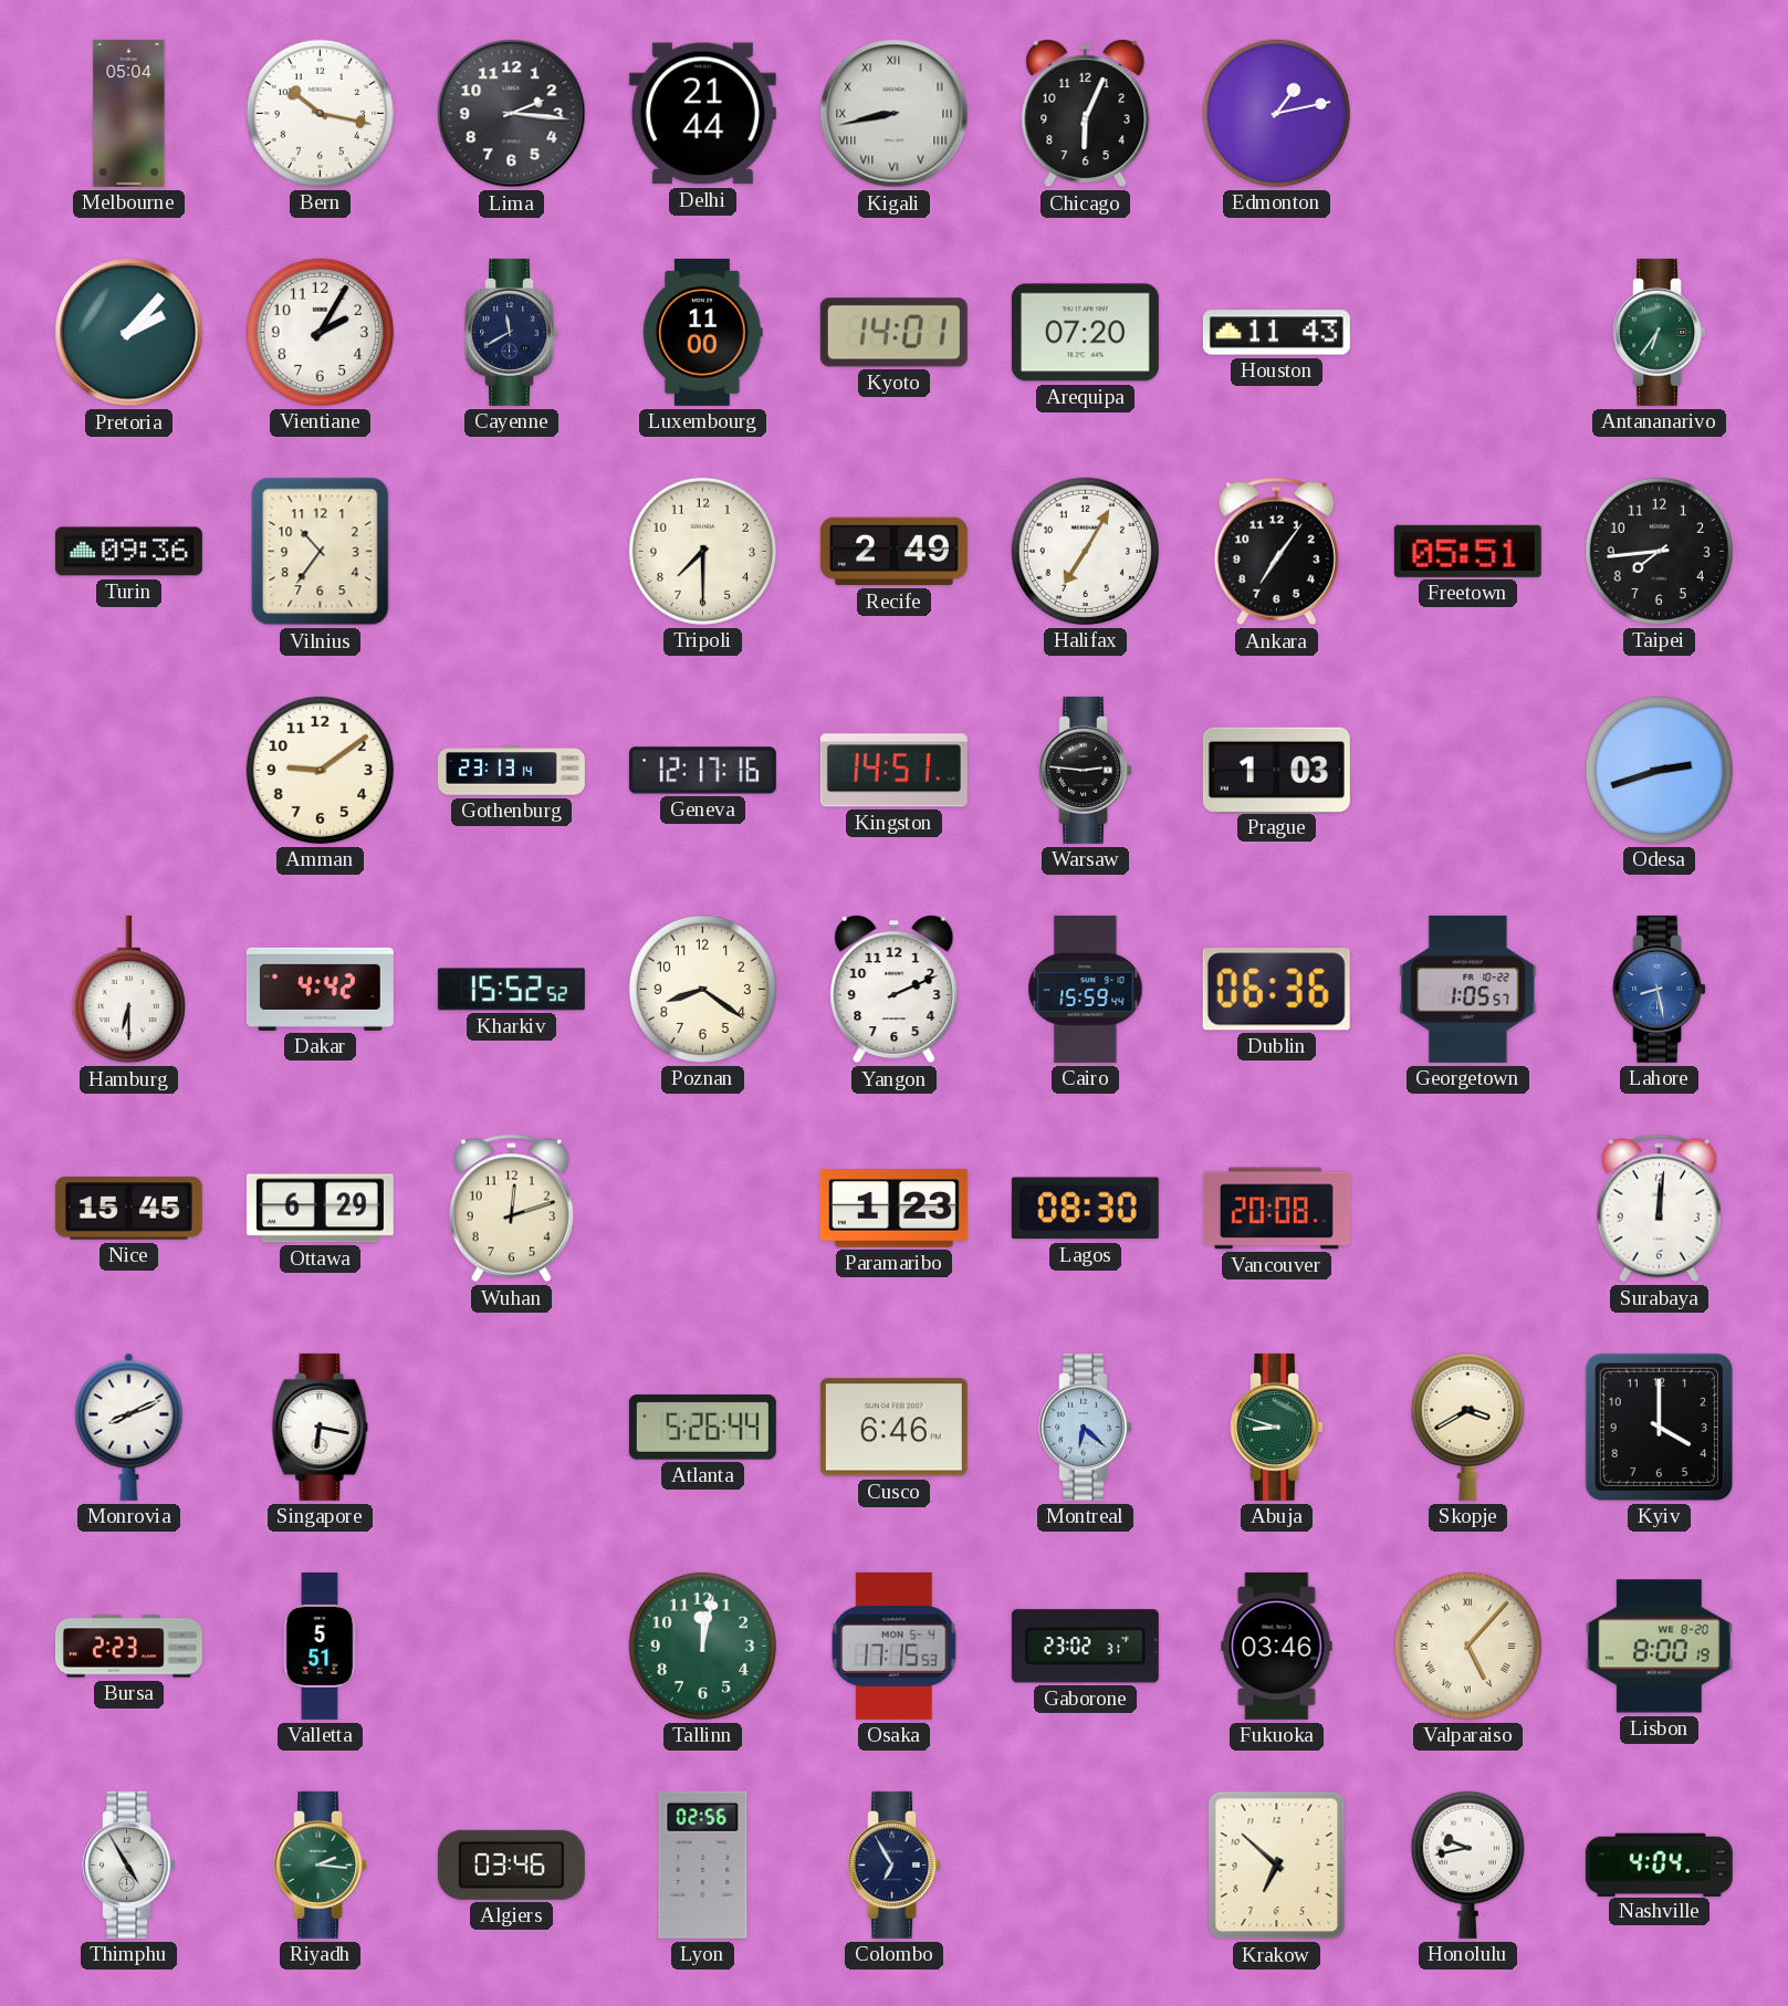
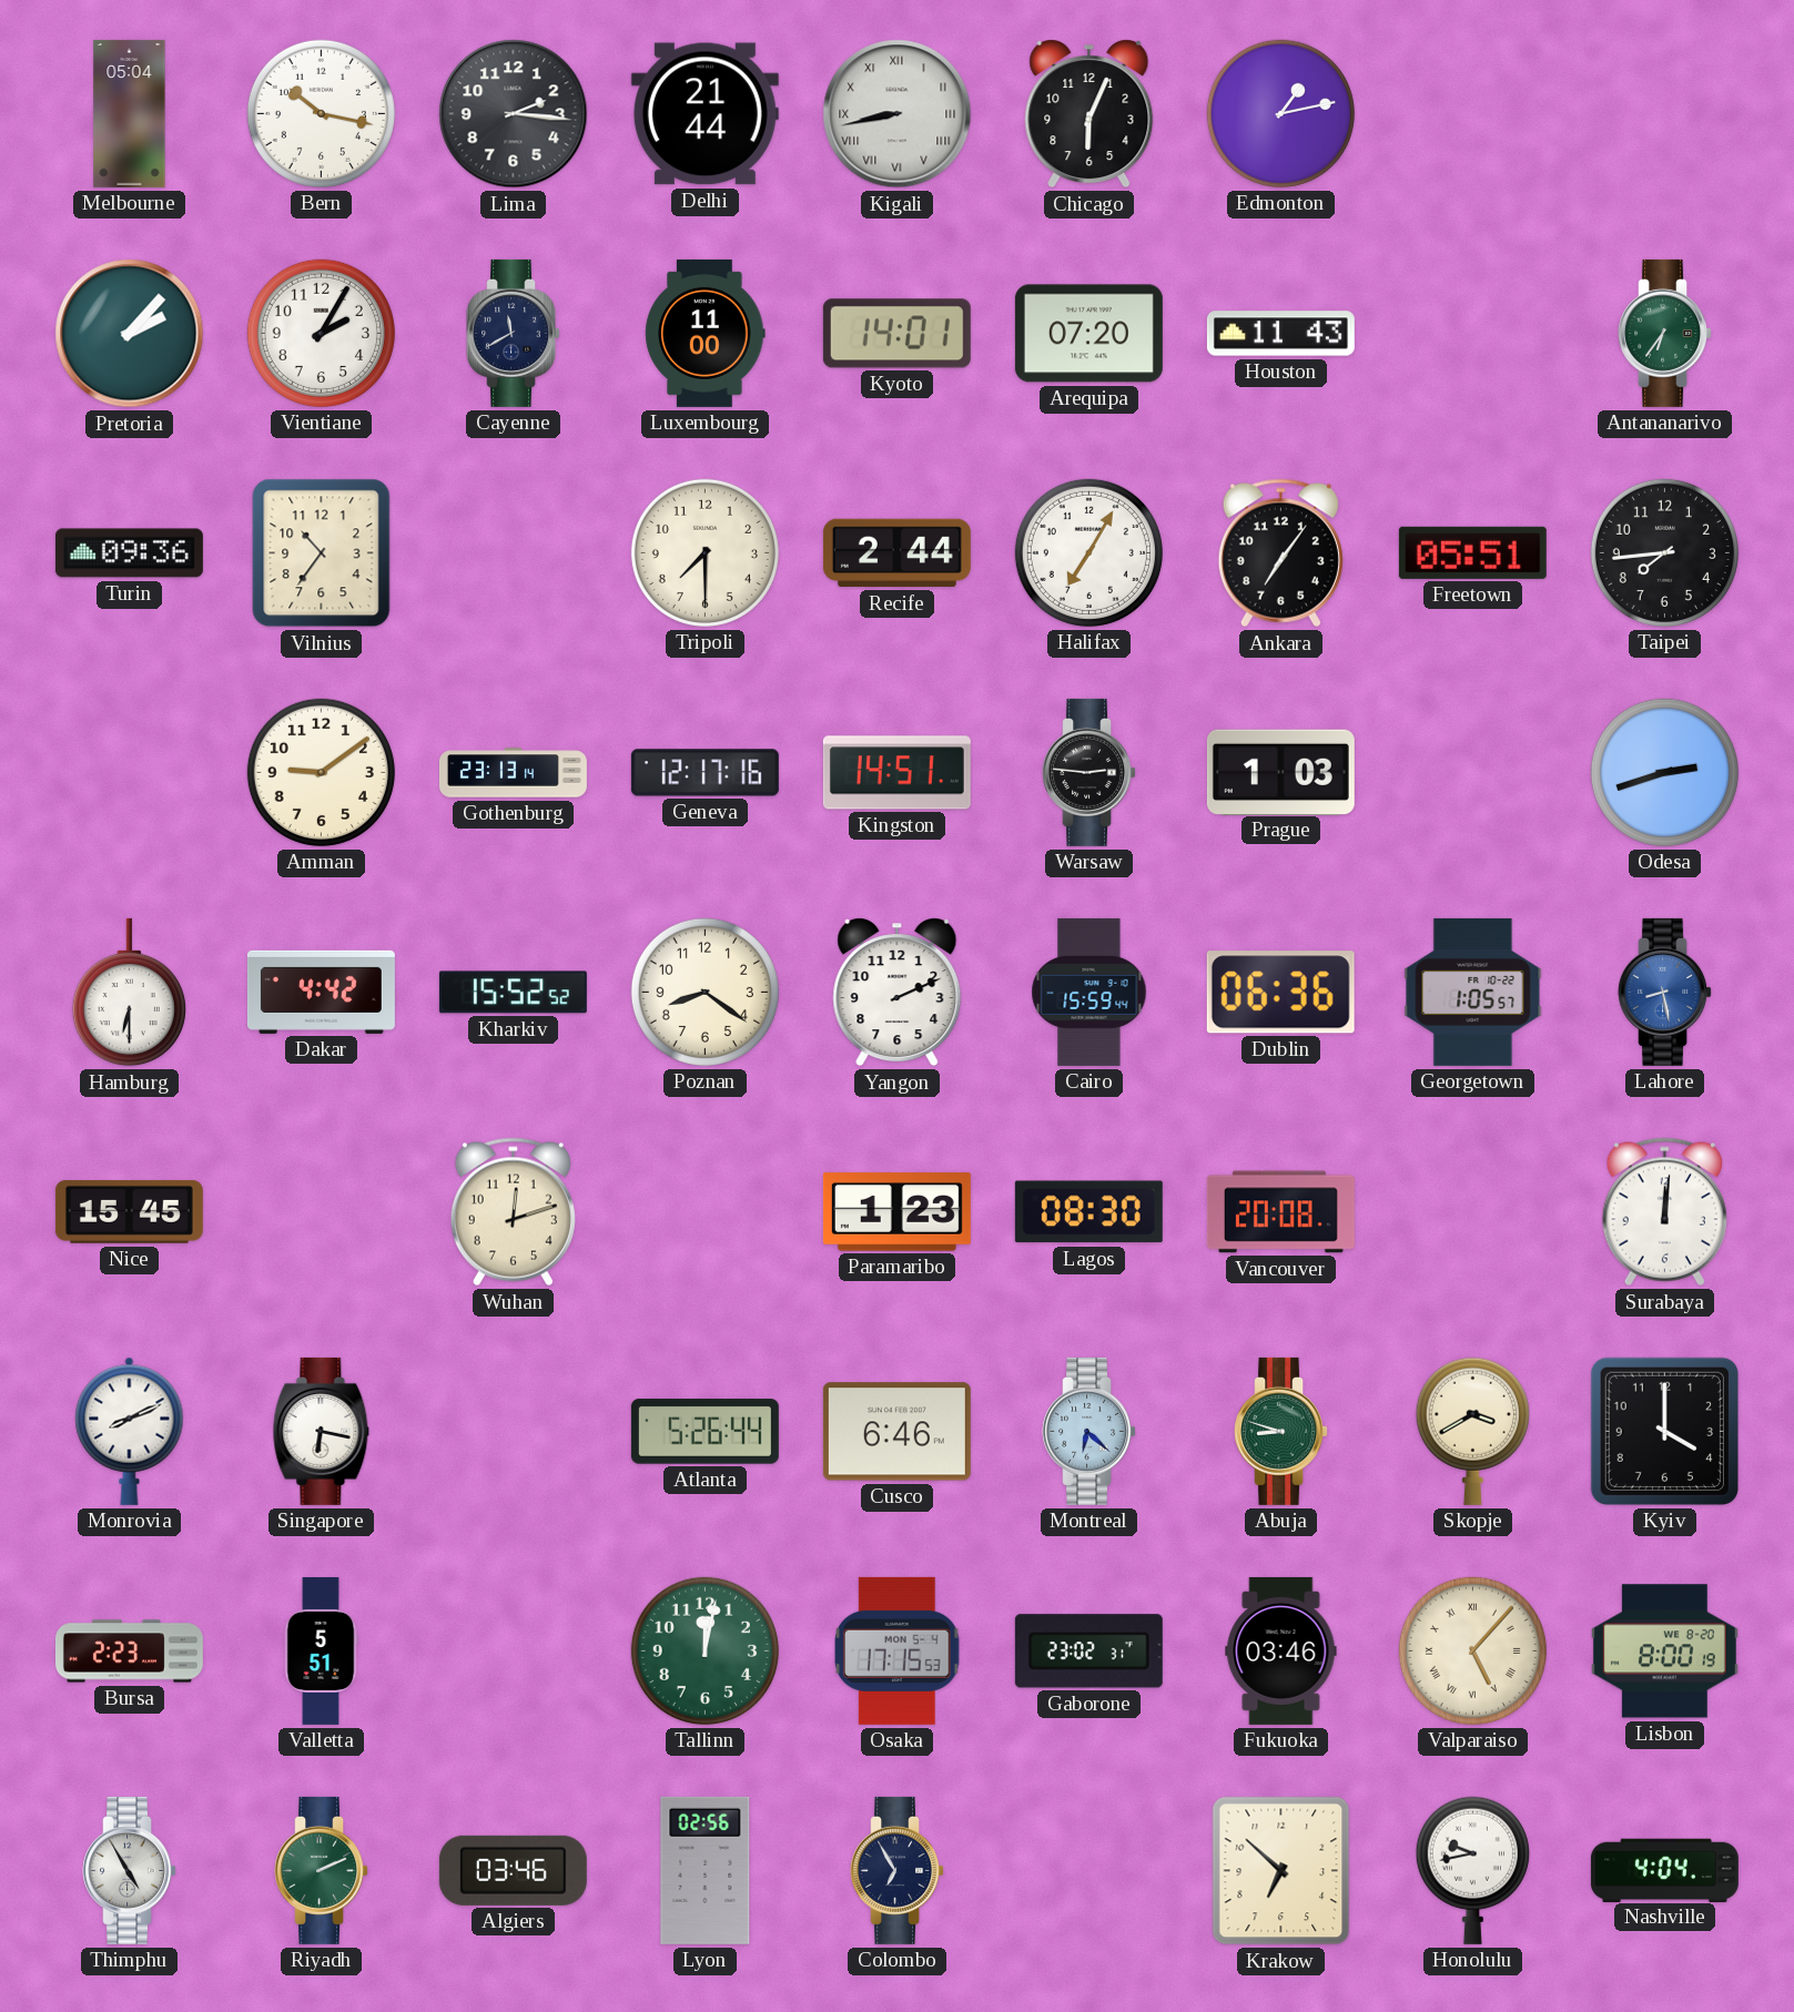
Recife: 2:49 -> 2:44 (896, 553)
Ottawa: 6:29 -> none (320, 1209)
Riyadh: 2:16 -> 2:11 (322, 1870)
